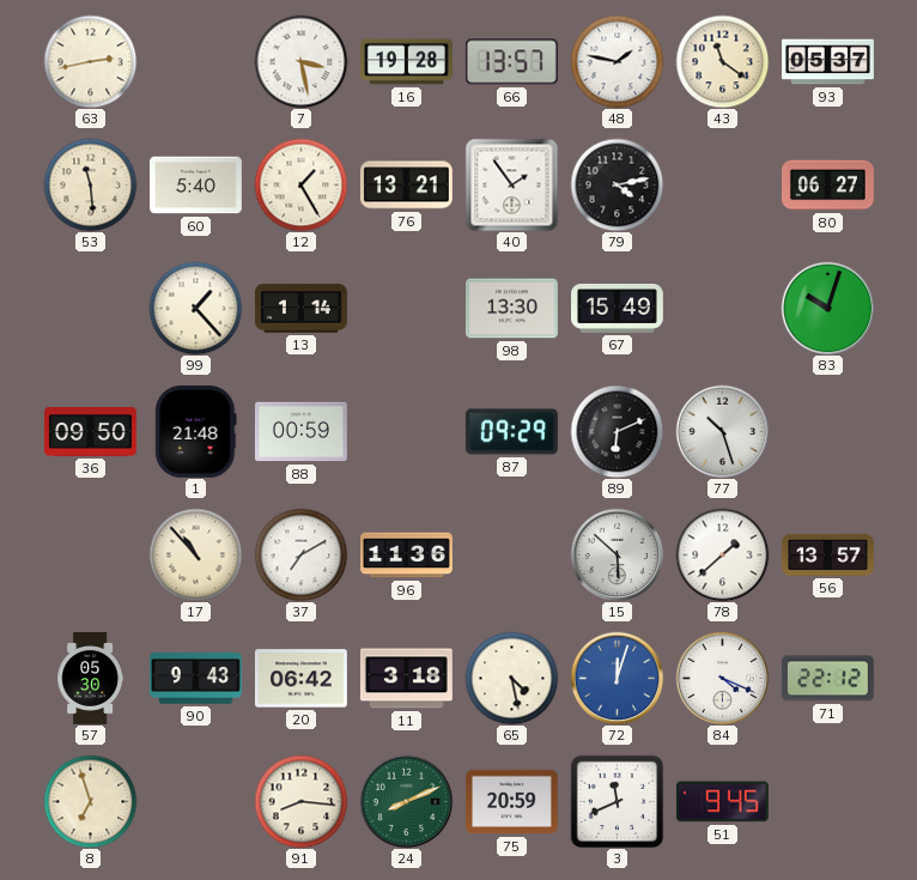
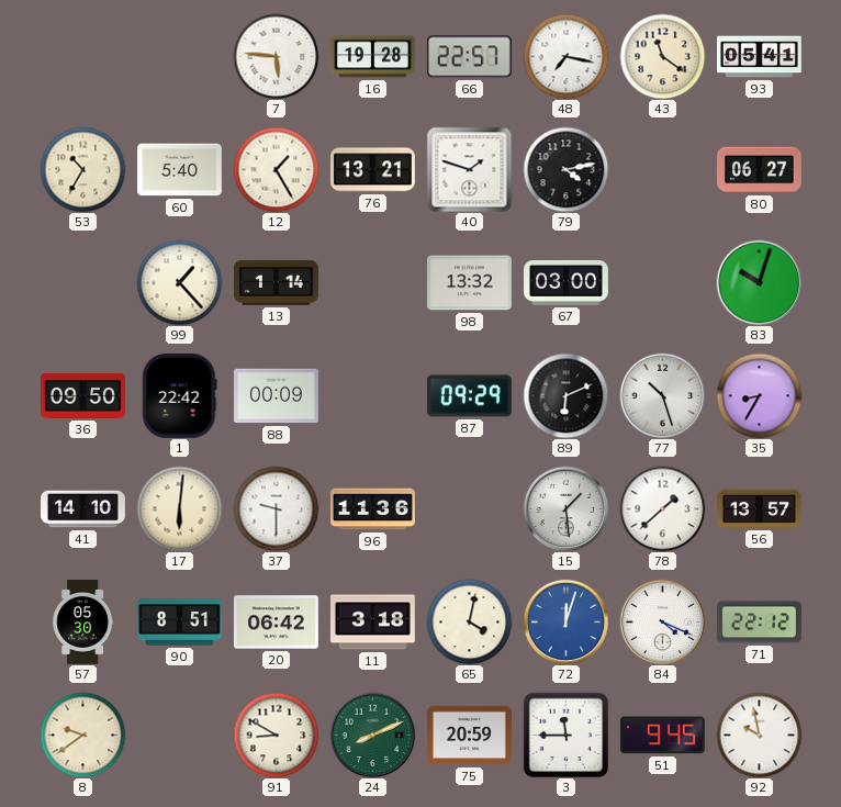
63: 2:43 -> none (90, 61)
7: 3:28 -> 5:46 (276, 56)
66: 13:57 -> 22:57 (469, 57)
48: 1:47 -> 7:17 (565, 56)
93: 05:37 -> 05:41 (760, 57)
53: 11:29 -> 10:35 (82, 169)
40: 1:54 -> 1:48 (469, 169)
98: 13:30 -> 13:32 (469, 283)
67: 15:49 -> 03:00 (567, 282)
1: 21:48 -> 22:42 (180, 395)
88: 00:59 -> 00:09 (276, 396)
35: none -> 8:35 (759, 395)
41: none -> 14:10 (83, 509)
17: 10:53 -> 6:01 (179, 508)
37: 7:10 -> 9:30 (276, 508)
15: 5:52 -> 1:29 (565, 508)
90: 9:43 -> 8:51 (179, 623)
65: 4:28 -> 4:02 (469, 621)
8: 6:57 -> 9:39 (82, 735)
91: 8:16 -> 8:50 (276, 735)
3: 11:41 -> 11:45 (565, 735)
92: none -> 9:58 (759, 735)
